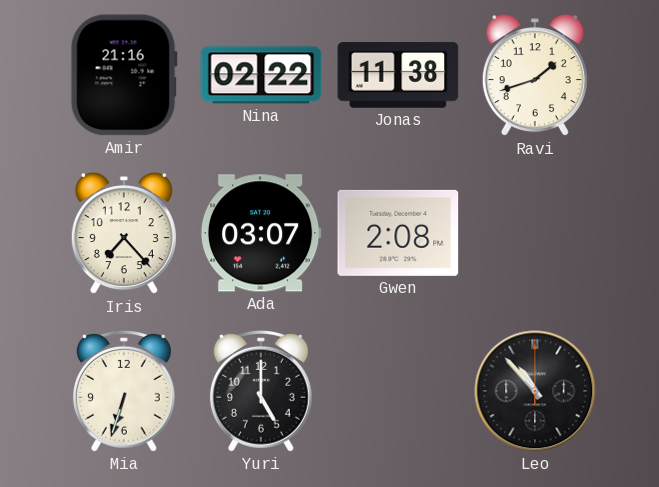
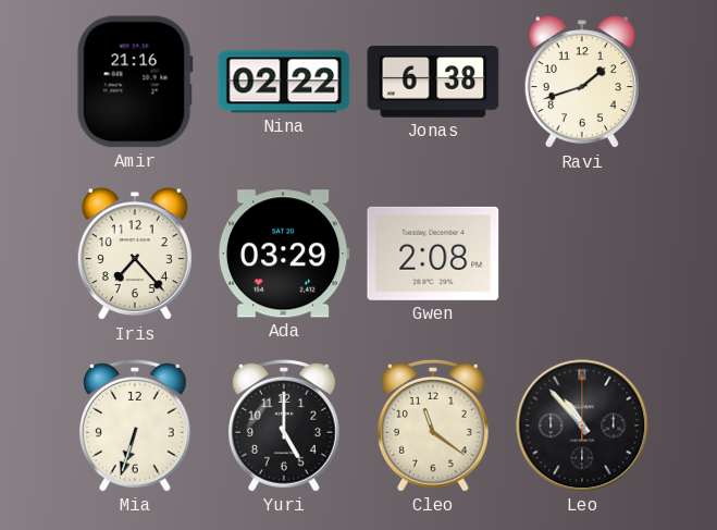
Jonas: 11:38 -> 6:38 (433, 82)
Ada: 03:07 -> 03:29 (284, 254)
Cleo: none -> 11:21 (433, 426)
